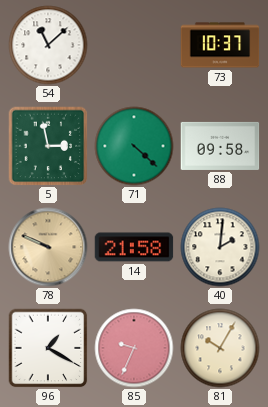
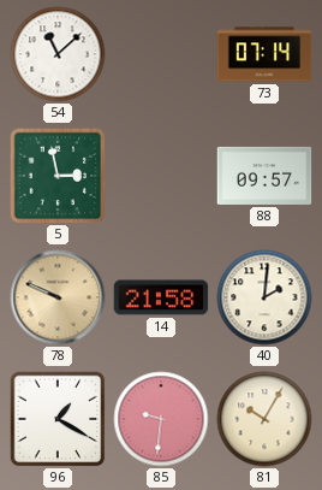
73: 10:37 -> 07:14 (264, 54)
71: 4:22 -> none (134, 146)
88: 09:58 -> 09:57 (264, 176)
85: 9:34 -> 9:31 (161, 419)
